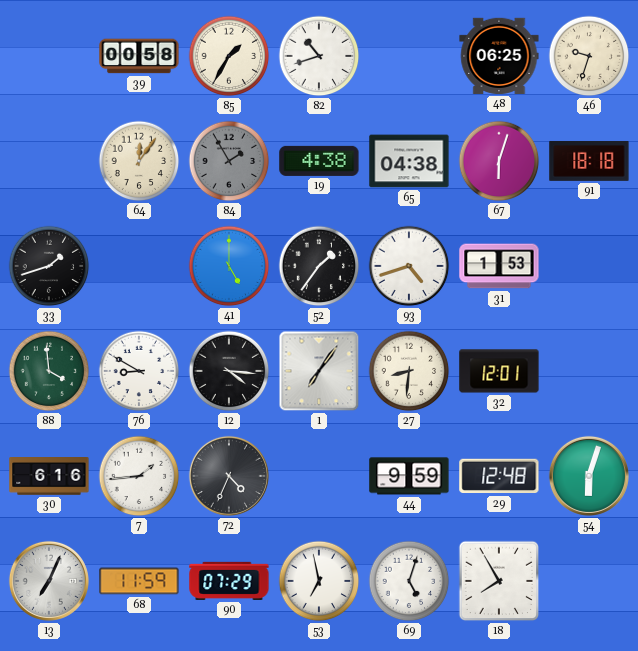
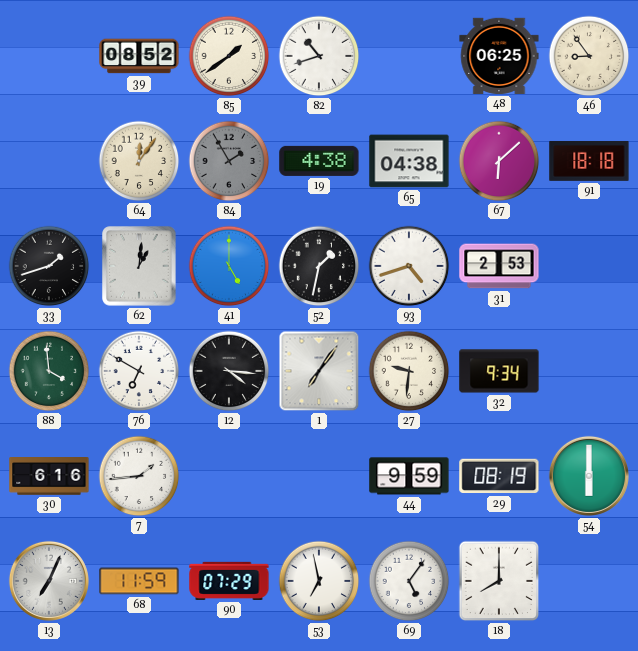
39: 00:58 -> 08:52 (139, 56)
85: 1:35 -> 1:39 (229, 56)
46: 9:33 -> 8:54 (589, 56)
67: 6:03 -> 6:08 (499, 161)
62: none -> 1:01 (139, 266)
52: 1:36 -> 1:32 (319, 266)
31: 1:53 -> 2:53 (499, 266)
76: 8:50 -> 6:50 (139, 371)
27: 8:31 -> 9:31 (409, 371)
32: 12:01 -> 9:34 (499, 371)
72: 4:34 -> none (229, 476)
29: 12:48 -> 08:19 (499, 476)
54: 6:03 -> 6:00 (589, 476)
69: 5:03 -> 5:06 (409, 581)
18: 7:55 -> 8:00 (499, 581)
